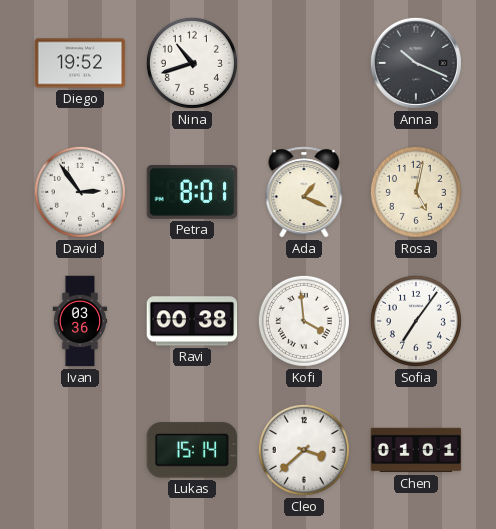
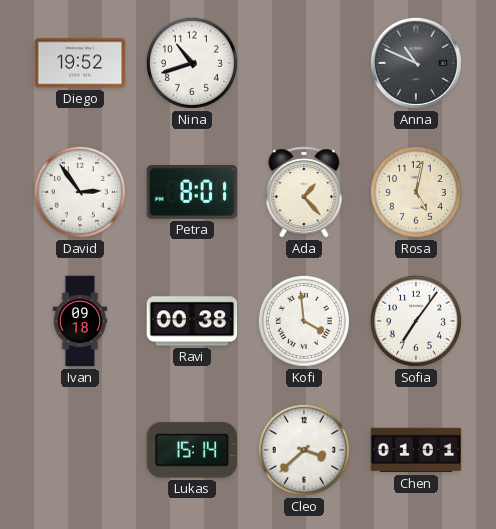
Anna: 10:19 -> 10:49 (416, 63)
Ada: 1:19 -> 1:23 (304, 192)
Ivan: 03:36 -> 09:18 (80, 321)
